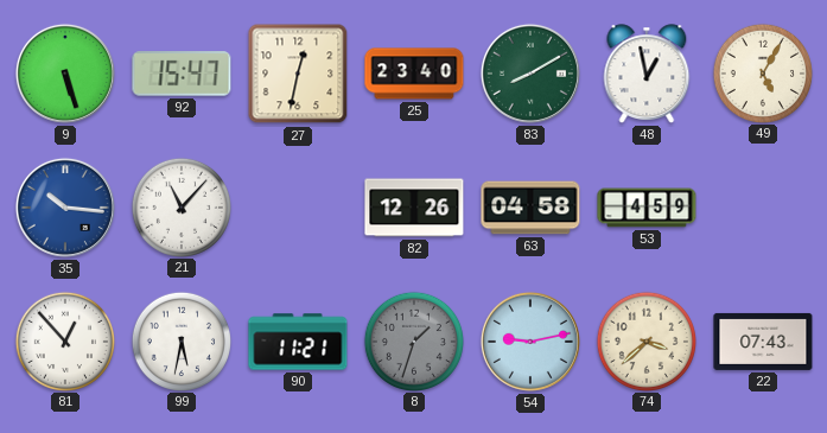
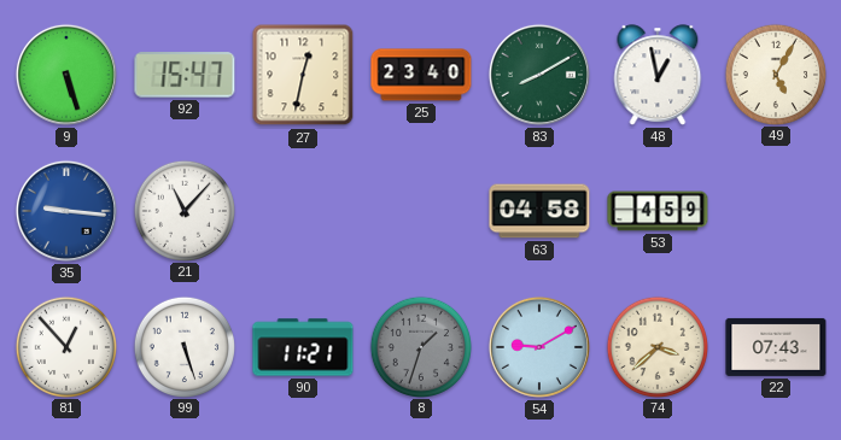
35: 10:16 -> 9:16 (66, 211)
82: 12:26 -> none (414, 208)
99: 5:32 -> 5:27 (183, 346)
54: 9:13 -> 9:10 (539, 347)
